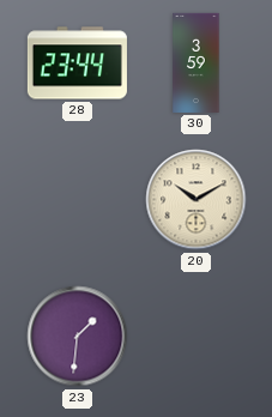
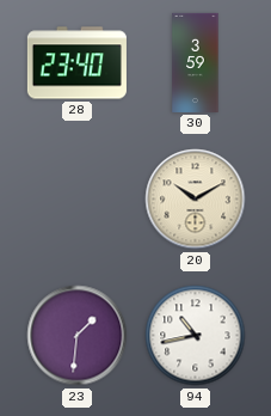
28: 23:44 -> 23:40 (76, 63)
94: none -> 10:43 (196, 336)
